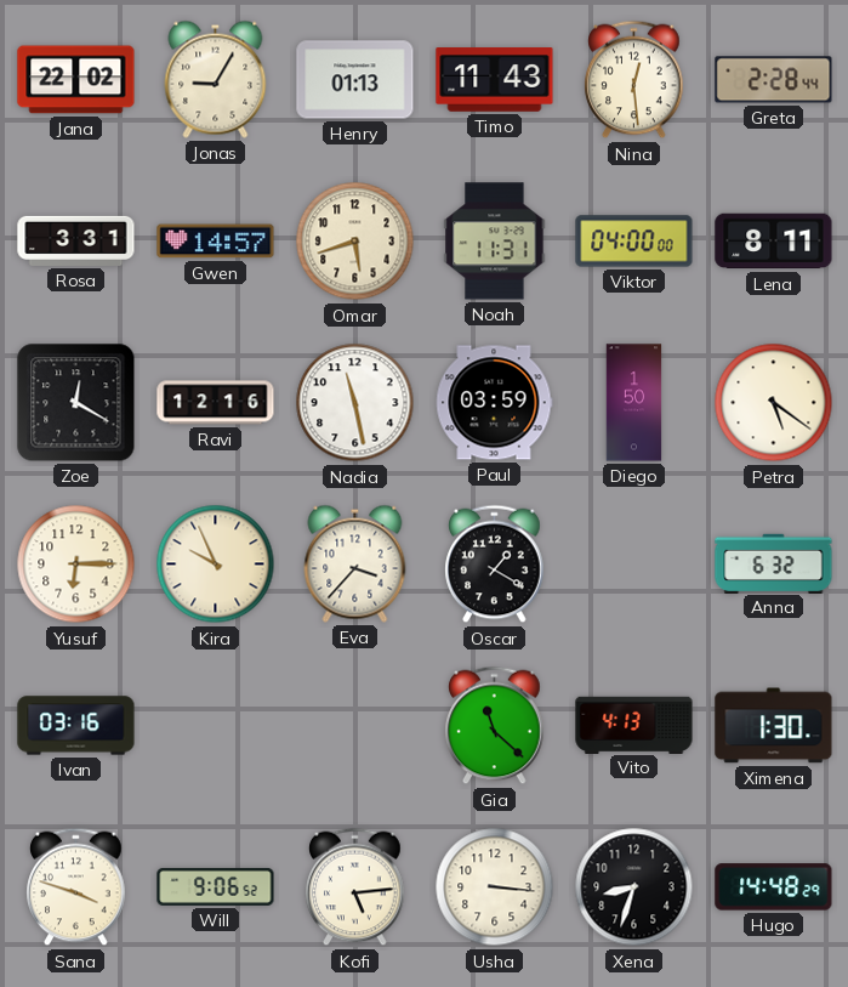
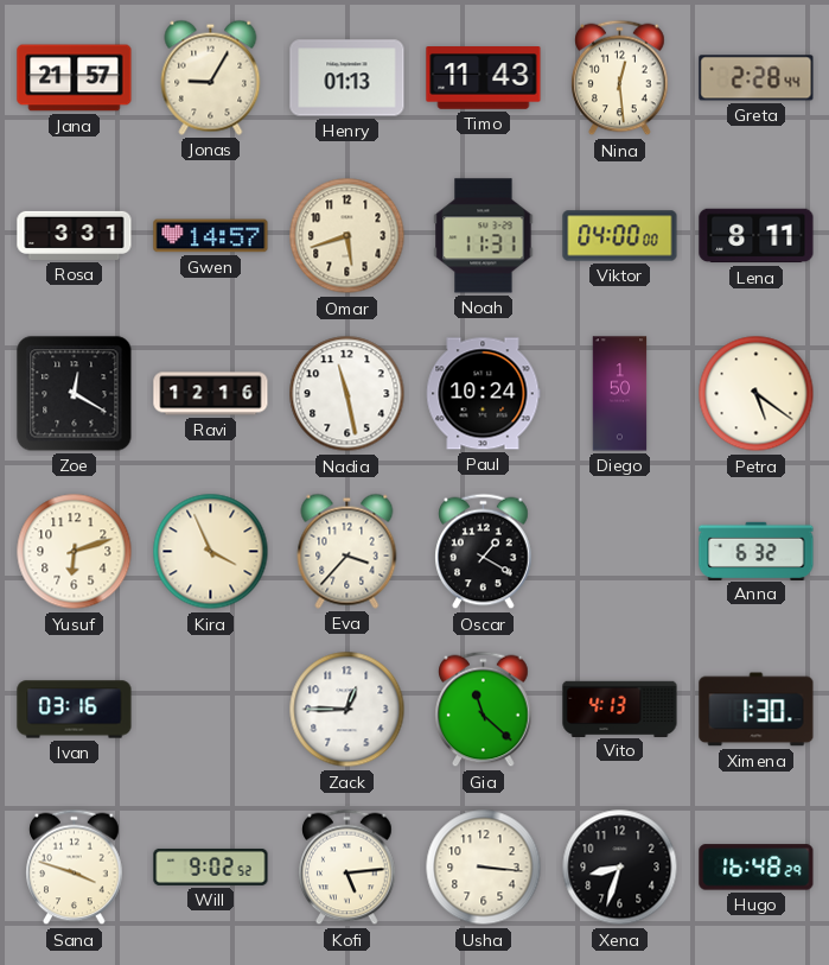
Jana: 22:02 -> 21:57 (75, 78)
Paul: 03:59 -> 10:24 (483, 394)
Yusuf: 6:15 -> 6:12 (75, 552)
Kira: 9:56 -> 3:56 (211, 552)
Zack: none -> 12:45 (347, 710)
Will: 9:06 -> 9:02 (211, 866)
Hugo: 14:48 -> 16:48 (757, 868)
